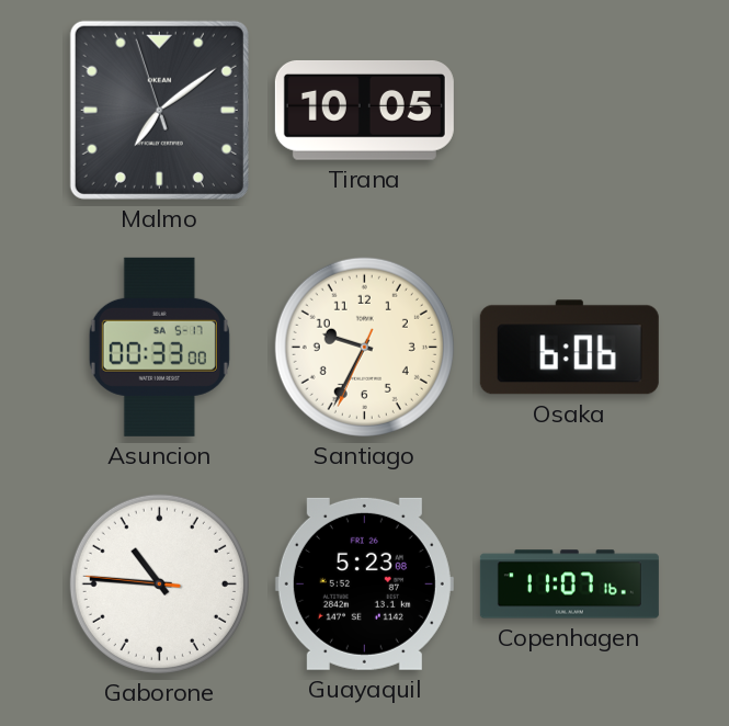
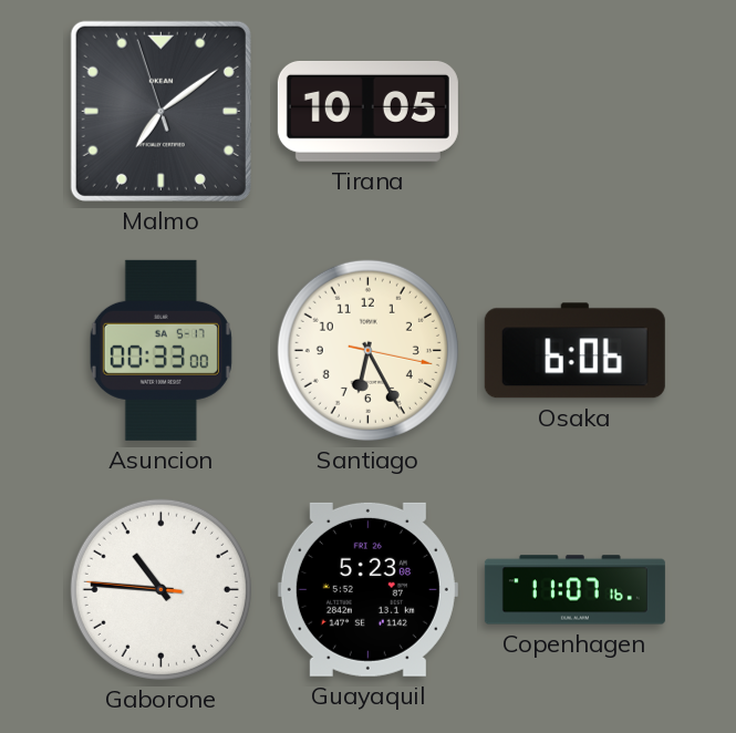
Santiago: 9:34 -> 6:25 (367, 350)
